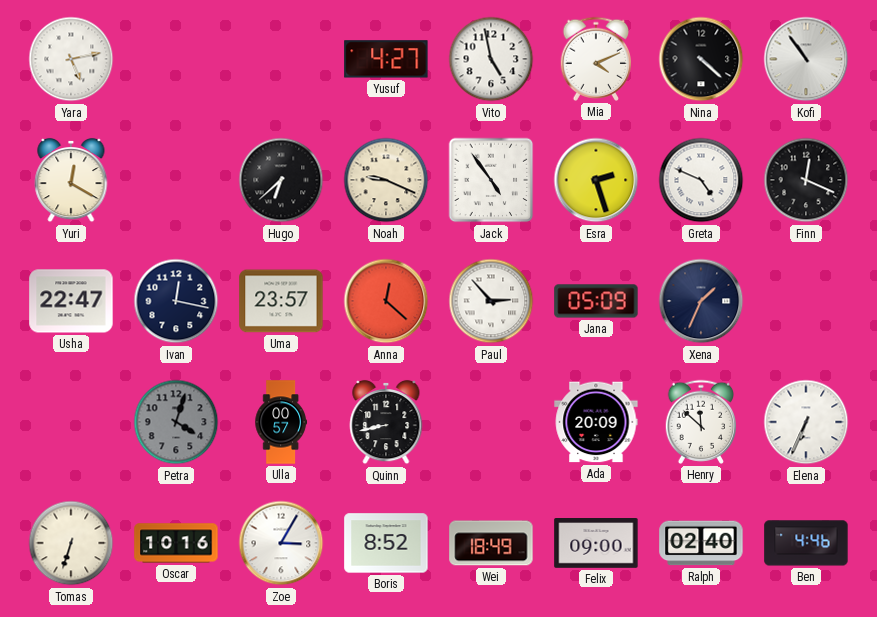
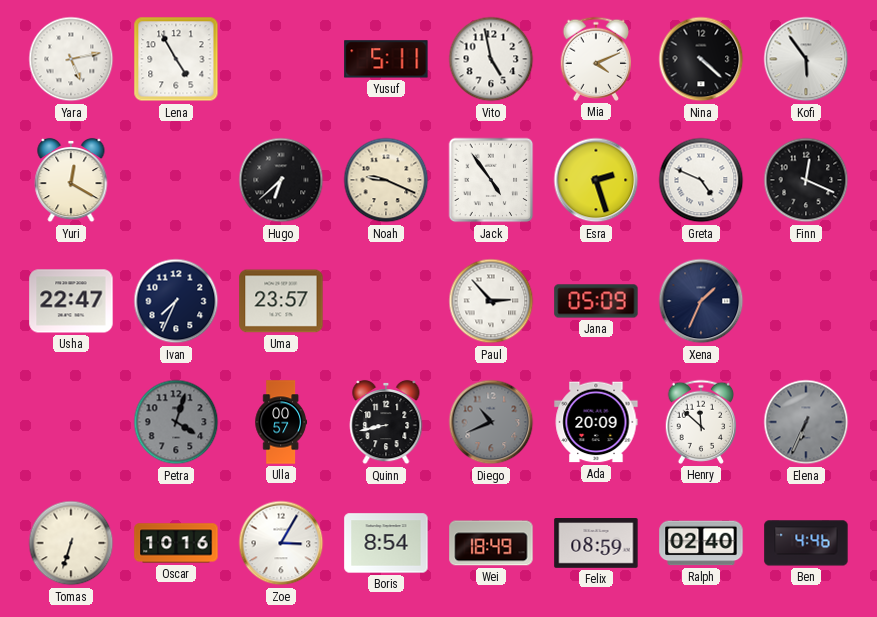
Lena: none -> 4:55 (176, 59)
Yusuf: 4:27 -> 5:11 (386, 59)
Kofi: 10:54 -> 5:54 (806, 59)
Ivan: 12:17 -> 7:34 (176, 301)
Anna: 12:22 -> none (386, 301)
Diego: none -> 10:41 (491, 422)
Elena dial: white -> grey (806, 422)
Boris: 8:52 -> 8:54 (386, 543)
Felix: 09:00 -> 08:59 (596, 544)
